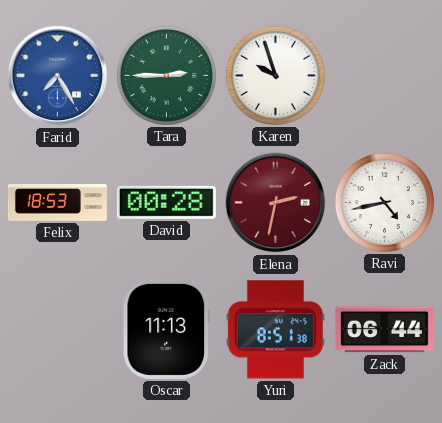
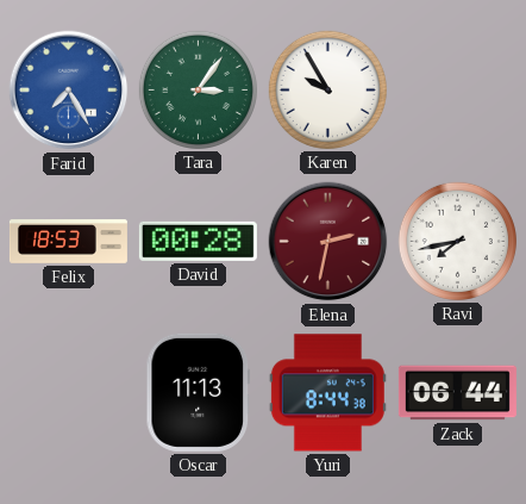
Tara: 2:45 -> 3:06 (198, 89)
Karen: 9:57 -> 9:55 (327, 89)
Ravi: 4:43 -> 7:43 (457, 241)
Yuri: 8:51 -> 8:44 (327, 393)
